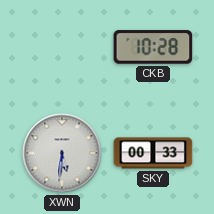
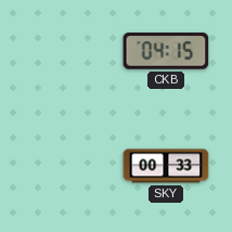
CKB: 10:28 -> 04:15 (166, 51)
XWN: 5:31 -> none (62, 153)
